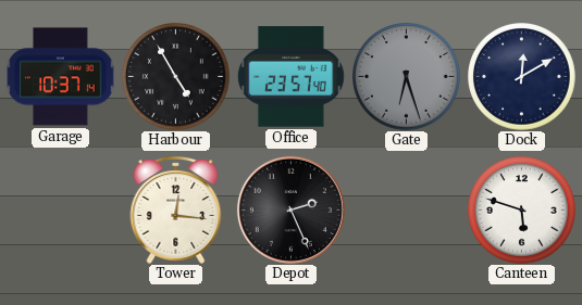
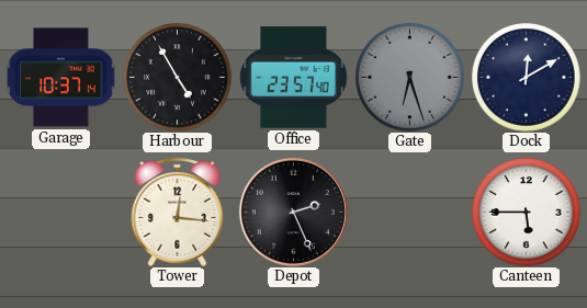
Canteen: 5:48 -> 5:45 (527, 213)
